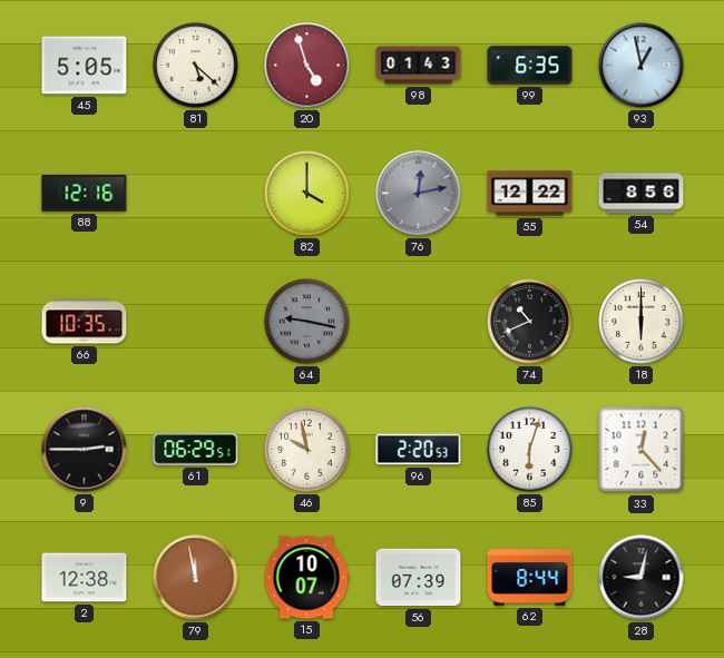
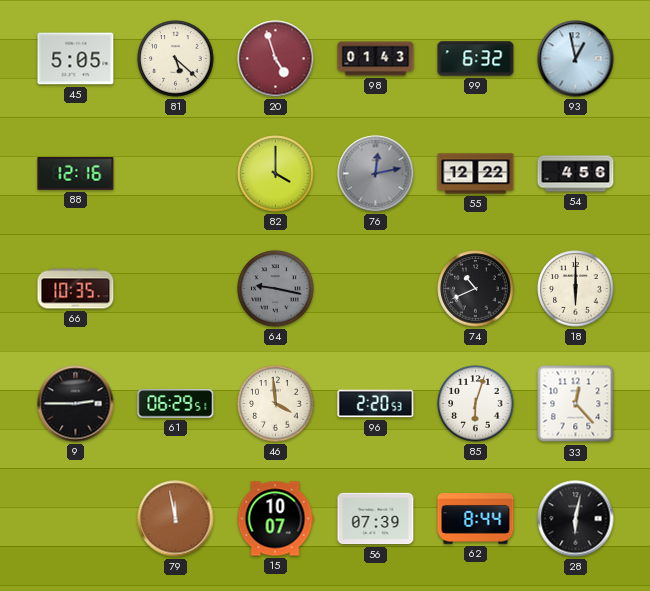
99: 6:35 -> 6:32 (476, 59)
54: 8:56 -> 4:56 (576, 174)
46: 9:58 -> 3:59 (276, 404)
2: 12:38 -> none (85, 578)
28: 9:02 -> 6:02 (576, 519)
